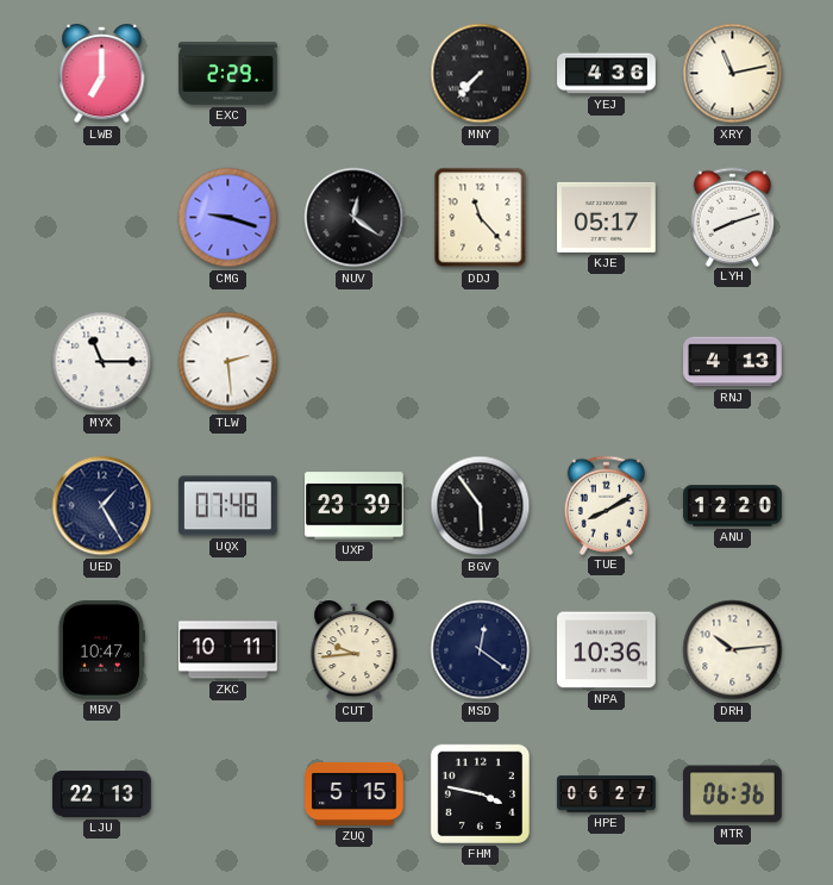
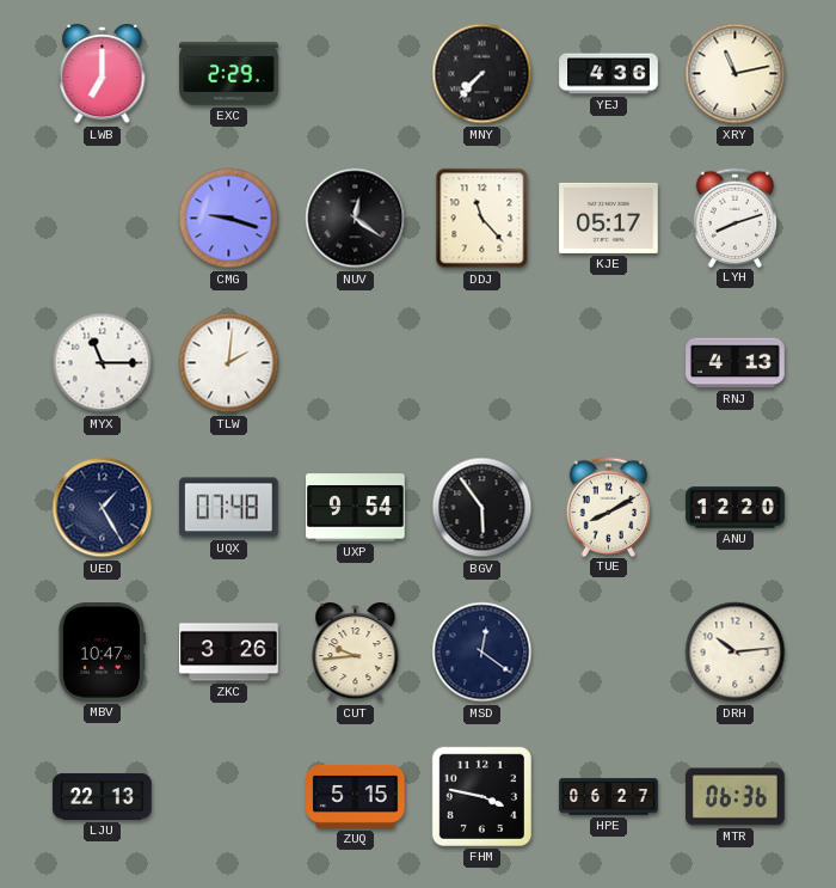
TLW: 2:29 -> 2:01 (229, 363)
UXP: 23:39 -> 9:54 (356, 508)
ZKC: 10:11 -> 3:26 (229, 653)
NPA: 10:36 -> none (607, 650)
